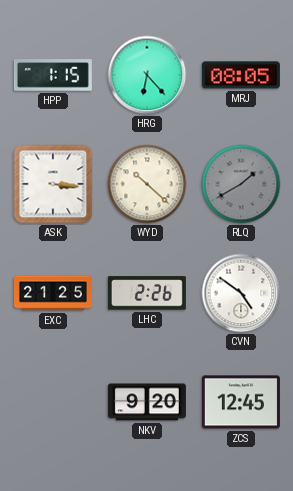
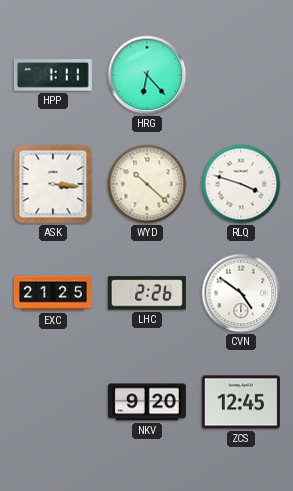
HPP: 1:15 -> 1:11 (53, 75)
MRJ: 08:05 -> none (241, 75)
RLQ: 1:40 -> 3:48 (241, 184)
RLQ dial: grey -> white (241, 184)
